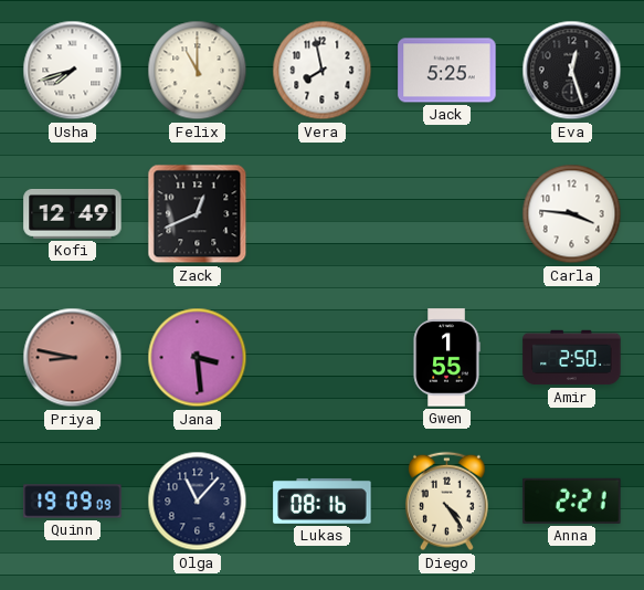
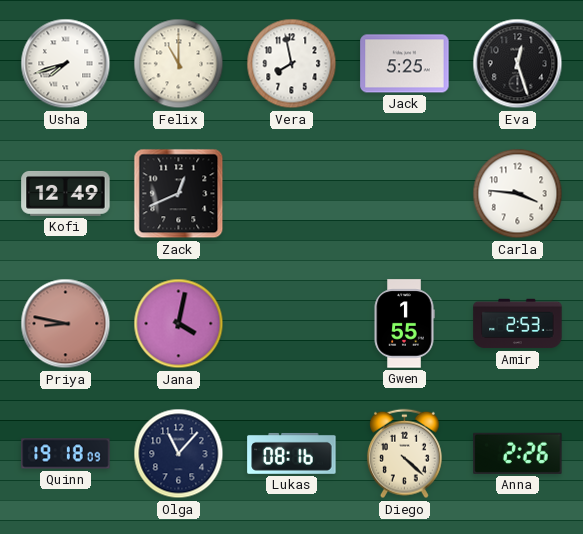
Jana: 3:29 -> 4:02 (179, 324)
Amir: 2:50 -> 2:53 (518, 324)
Quinn: 19:09 -> 19:18 (66, 454)
Diego: 4:24 -> 4:22 (404, 454)
Anna: 2:21 -> 2:26 (518, 453)
